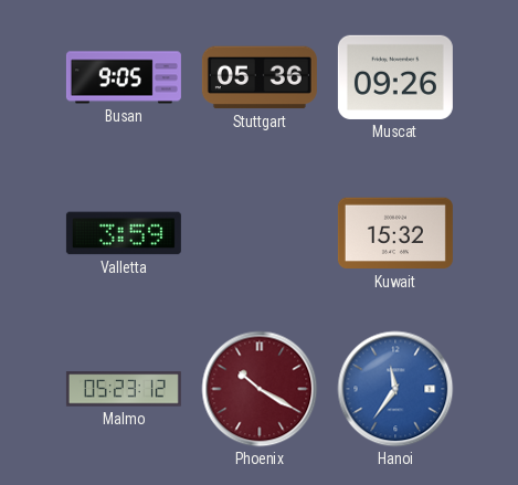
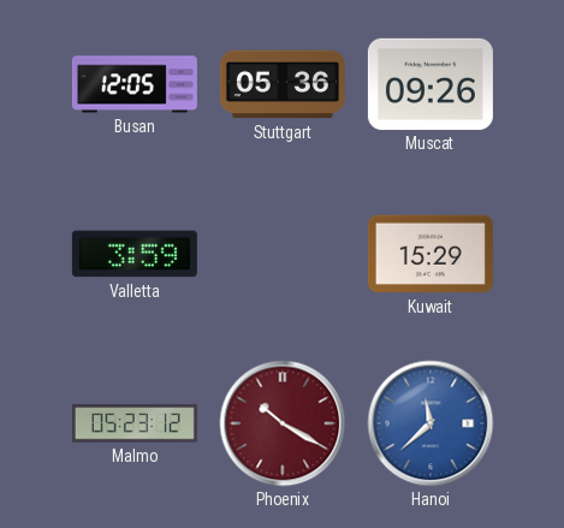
Busan: 9:05 -> 12:05 (135, 84)
Kuwait: 15:32 -> 15:29 (431, 254)
Hanoi: 11:36 -> 11:38 (431, 423)
